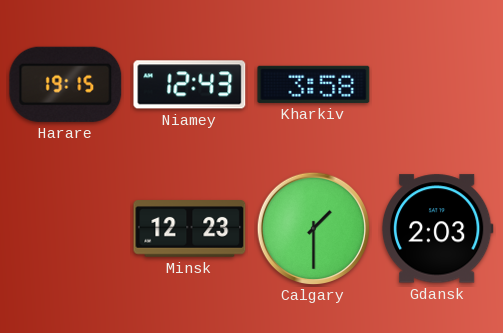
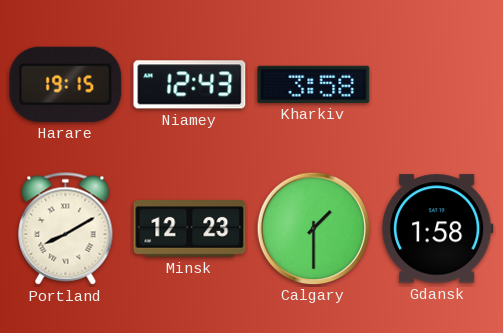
Portland: none -> 8:10 (66, 229)
Gdansk: 2:03 -> 1:58 (437, 229)
